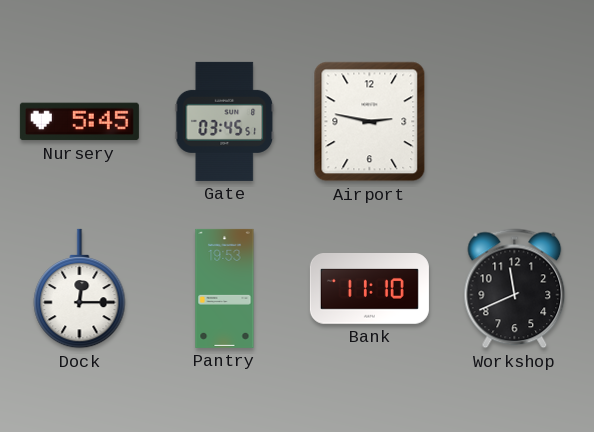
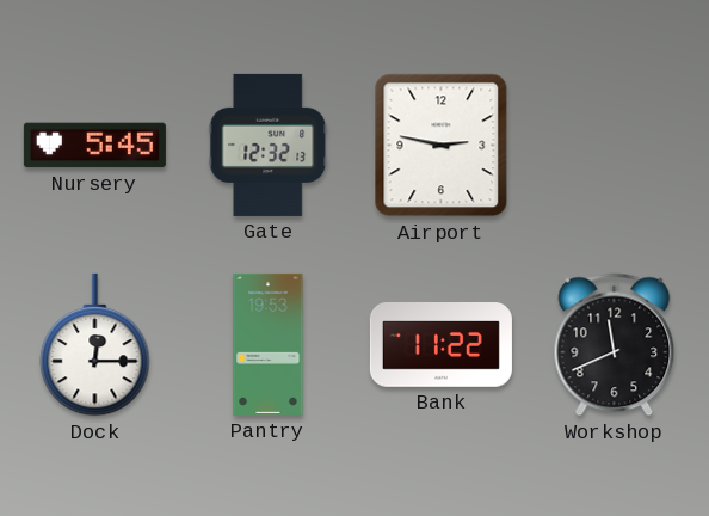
Gate: 03:45 -> 12:32 (269, 145)
Bank: 11:10 -> 11:22 (440, 345)
